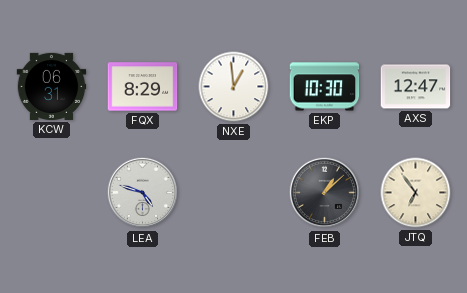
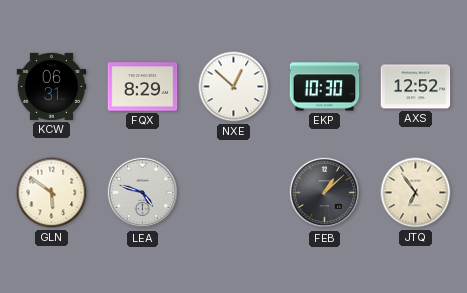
NXE: 12:59 -> 12:52 (234, 87)
AXS: 12:47 -> 12:52 (416, 87)
GLN: none -> 5:51 (52, 193)
